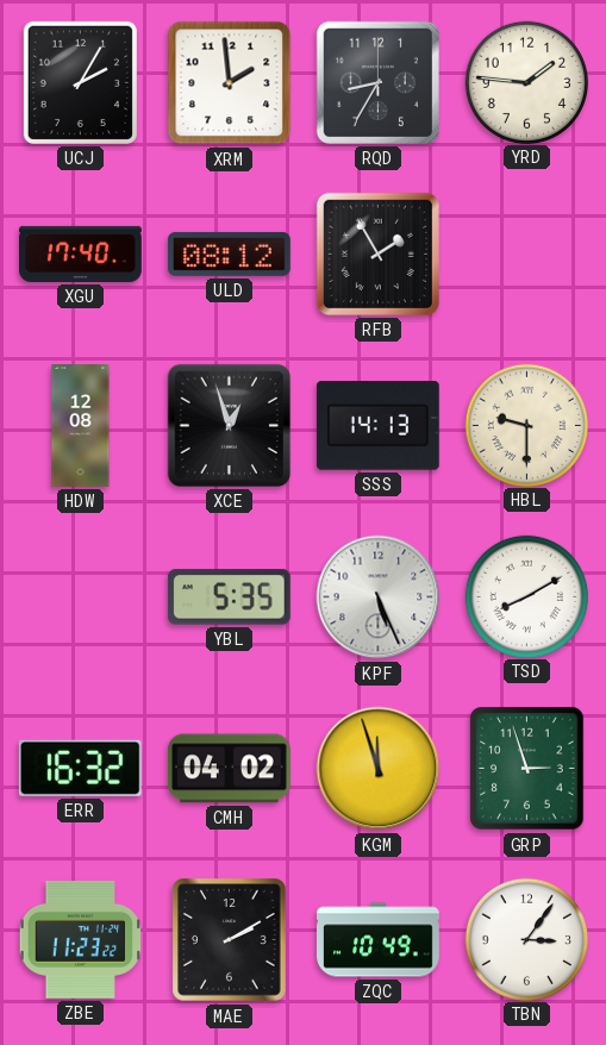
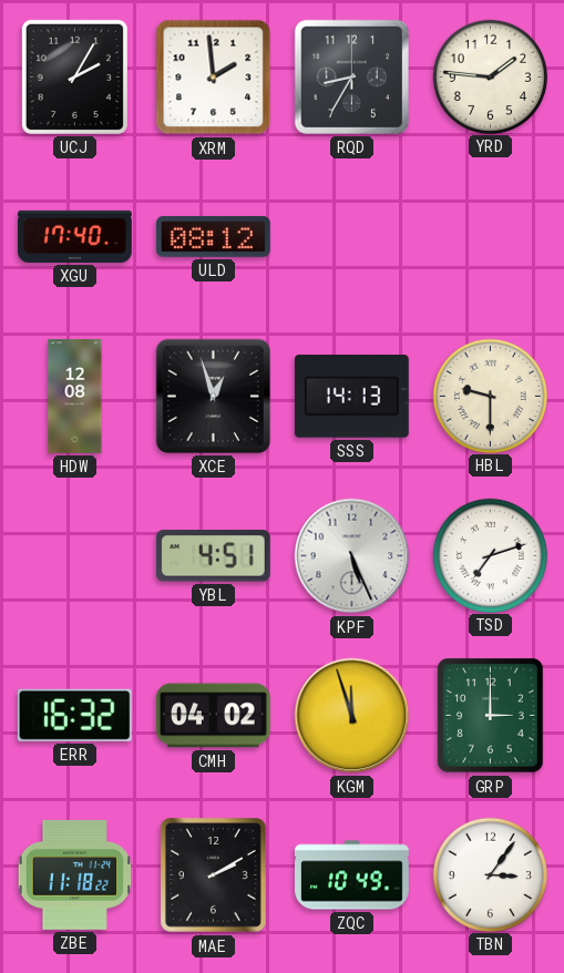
RFB: 1:55 -> none (377, 254)
YBL: 5:35 -> 4:51 (213, 556)
TSD: 8:10 -> 7:12 (490, 555)
GRP: 2:57 -> 3:00 (491, 716)
ZBE: 11:23 -> 11:18 (75, 874)
